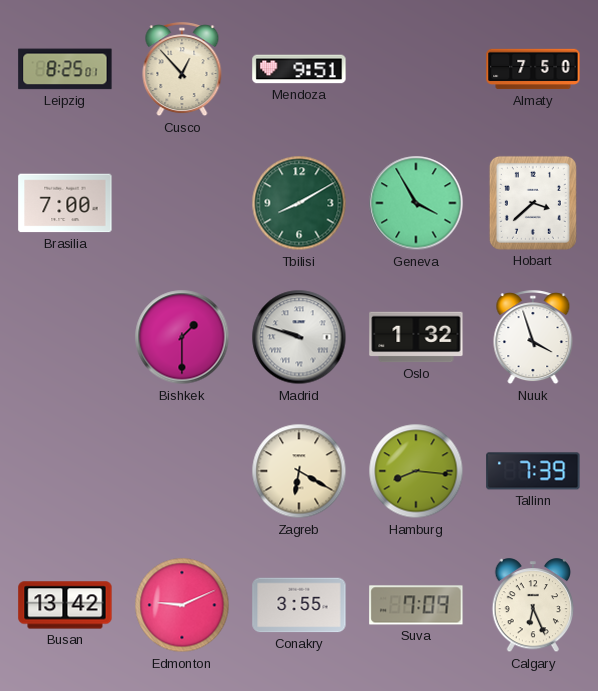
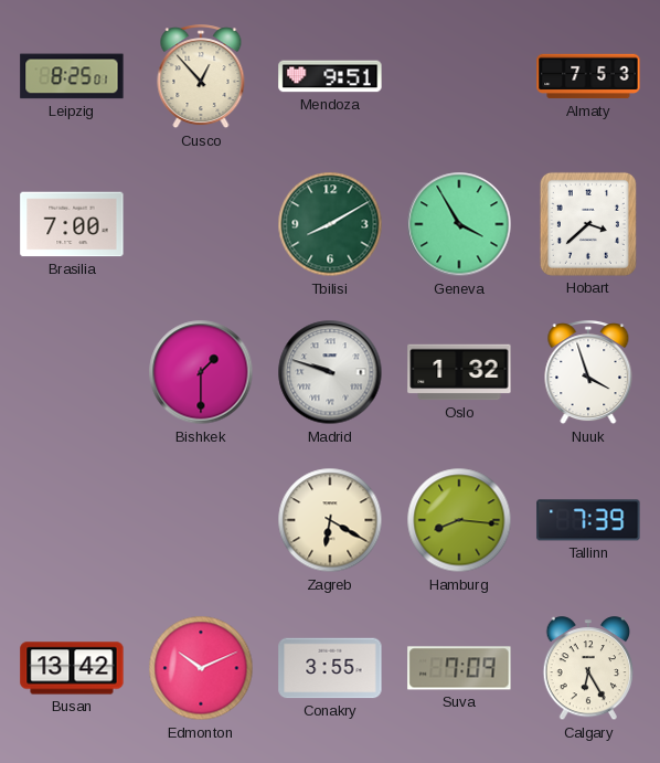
Almaty: 7:50 -> 7:53 (588, 76)
Edmonton: 9:11 -> 10:11 (201, 668)
Calgary: 6:26 -> 6:25 (587, 669)
